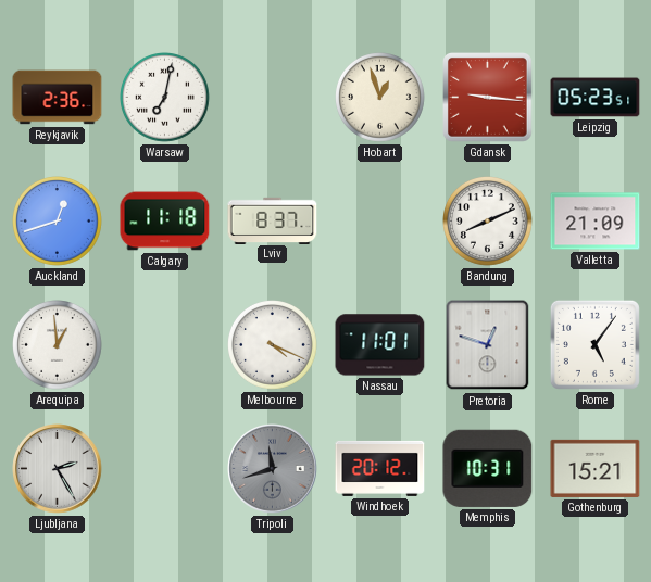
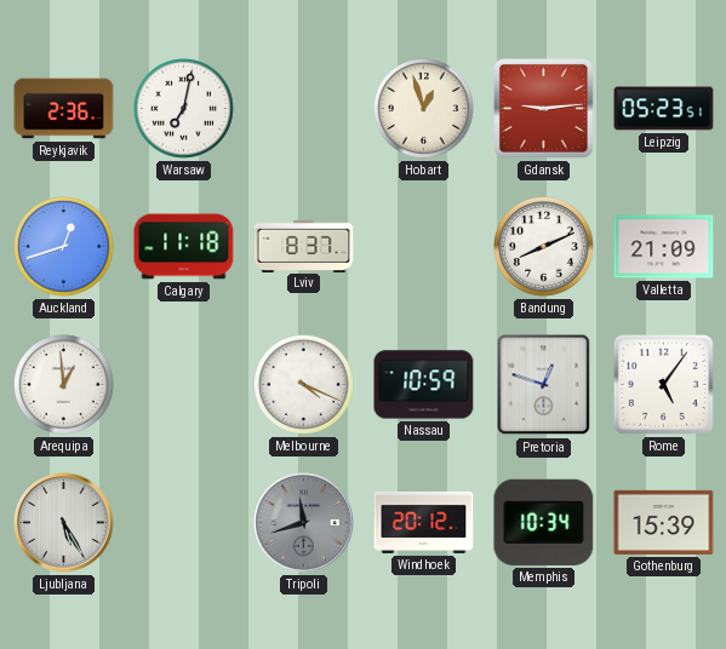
Gdansk: 9:16 -> 9:14 (544, 109)
Nassau: 11:01 -> 10:59 (424, 385)
Ljubljana: 2:25 -> 5:25 (64, 523)
Memphis: 10:31 -> 10:34 (544, 522)
Gothenburg: 15:21 -> 15:39 (664, 522)
